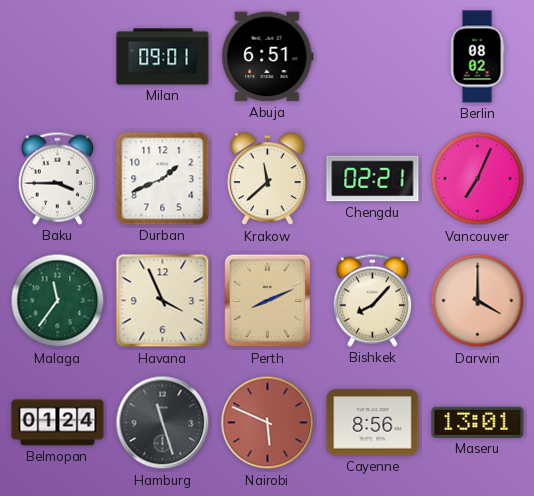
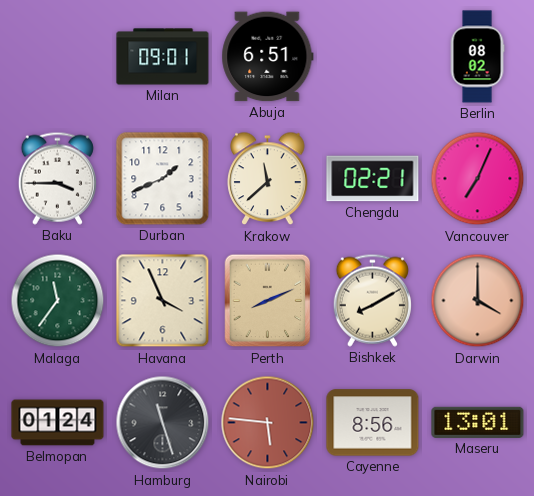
Bishkek: 8:07 -> 8:10 (372, 300)
Nairobi: 5:49 -> 5:46 (268, 423)
